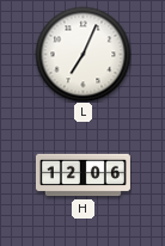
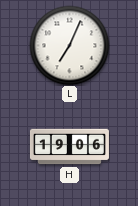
H: 12:06 -> 19:06 (69, 147)
